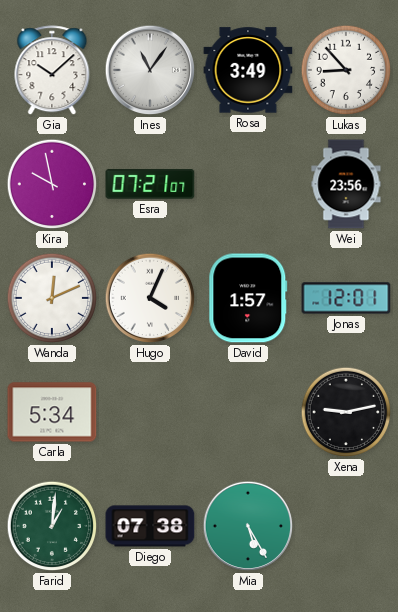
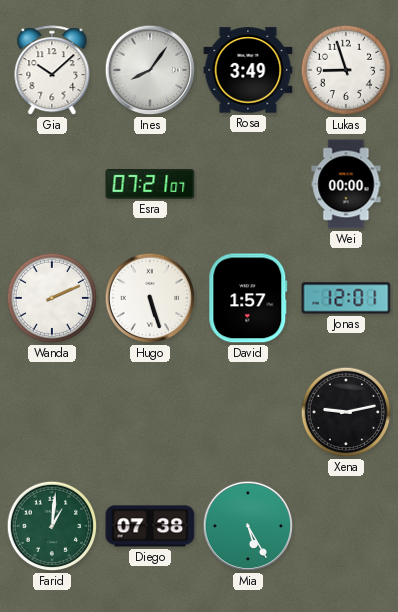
Ines: 11:06 -> 8:06 (150, 70)
Lukas: 8:53 -> 8:57 (346, 70)
Kira: 9:58 -> none (52, 184)
Wei: 23:56 -> 00:00 (346, 184)
Wanda: 12:11 -> 2:11 (52, 298)
Hugo: 4:04 -> 5:27 (150, 298)
Carla: 5:34 -> none (52, 412)
